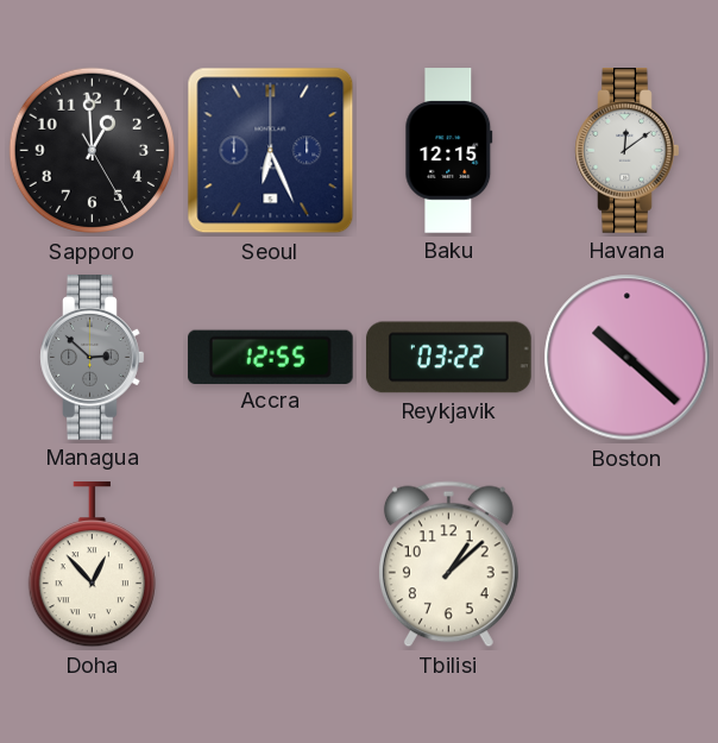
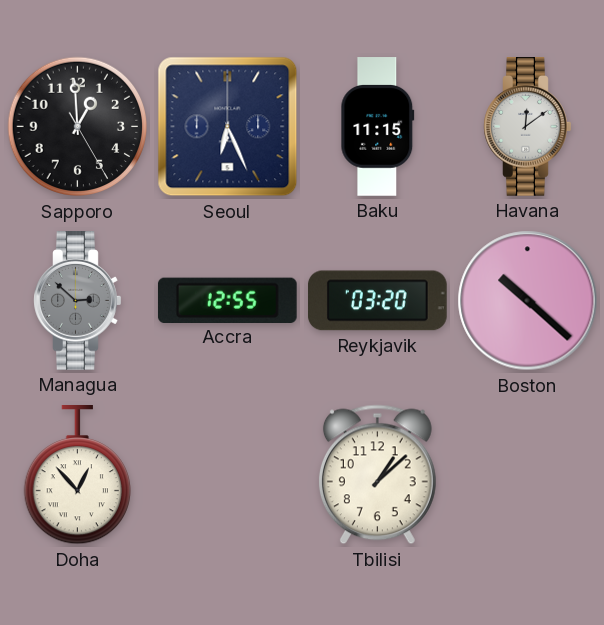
Baku: 12:15 -> 11:15 (378, 127)
Reykjavik: 03:22 -> 03:20 (378, 301)
